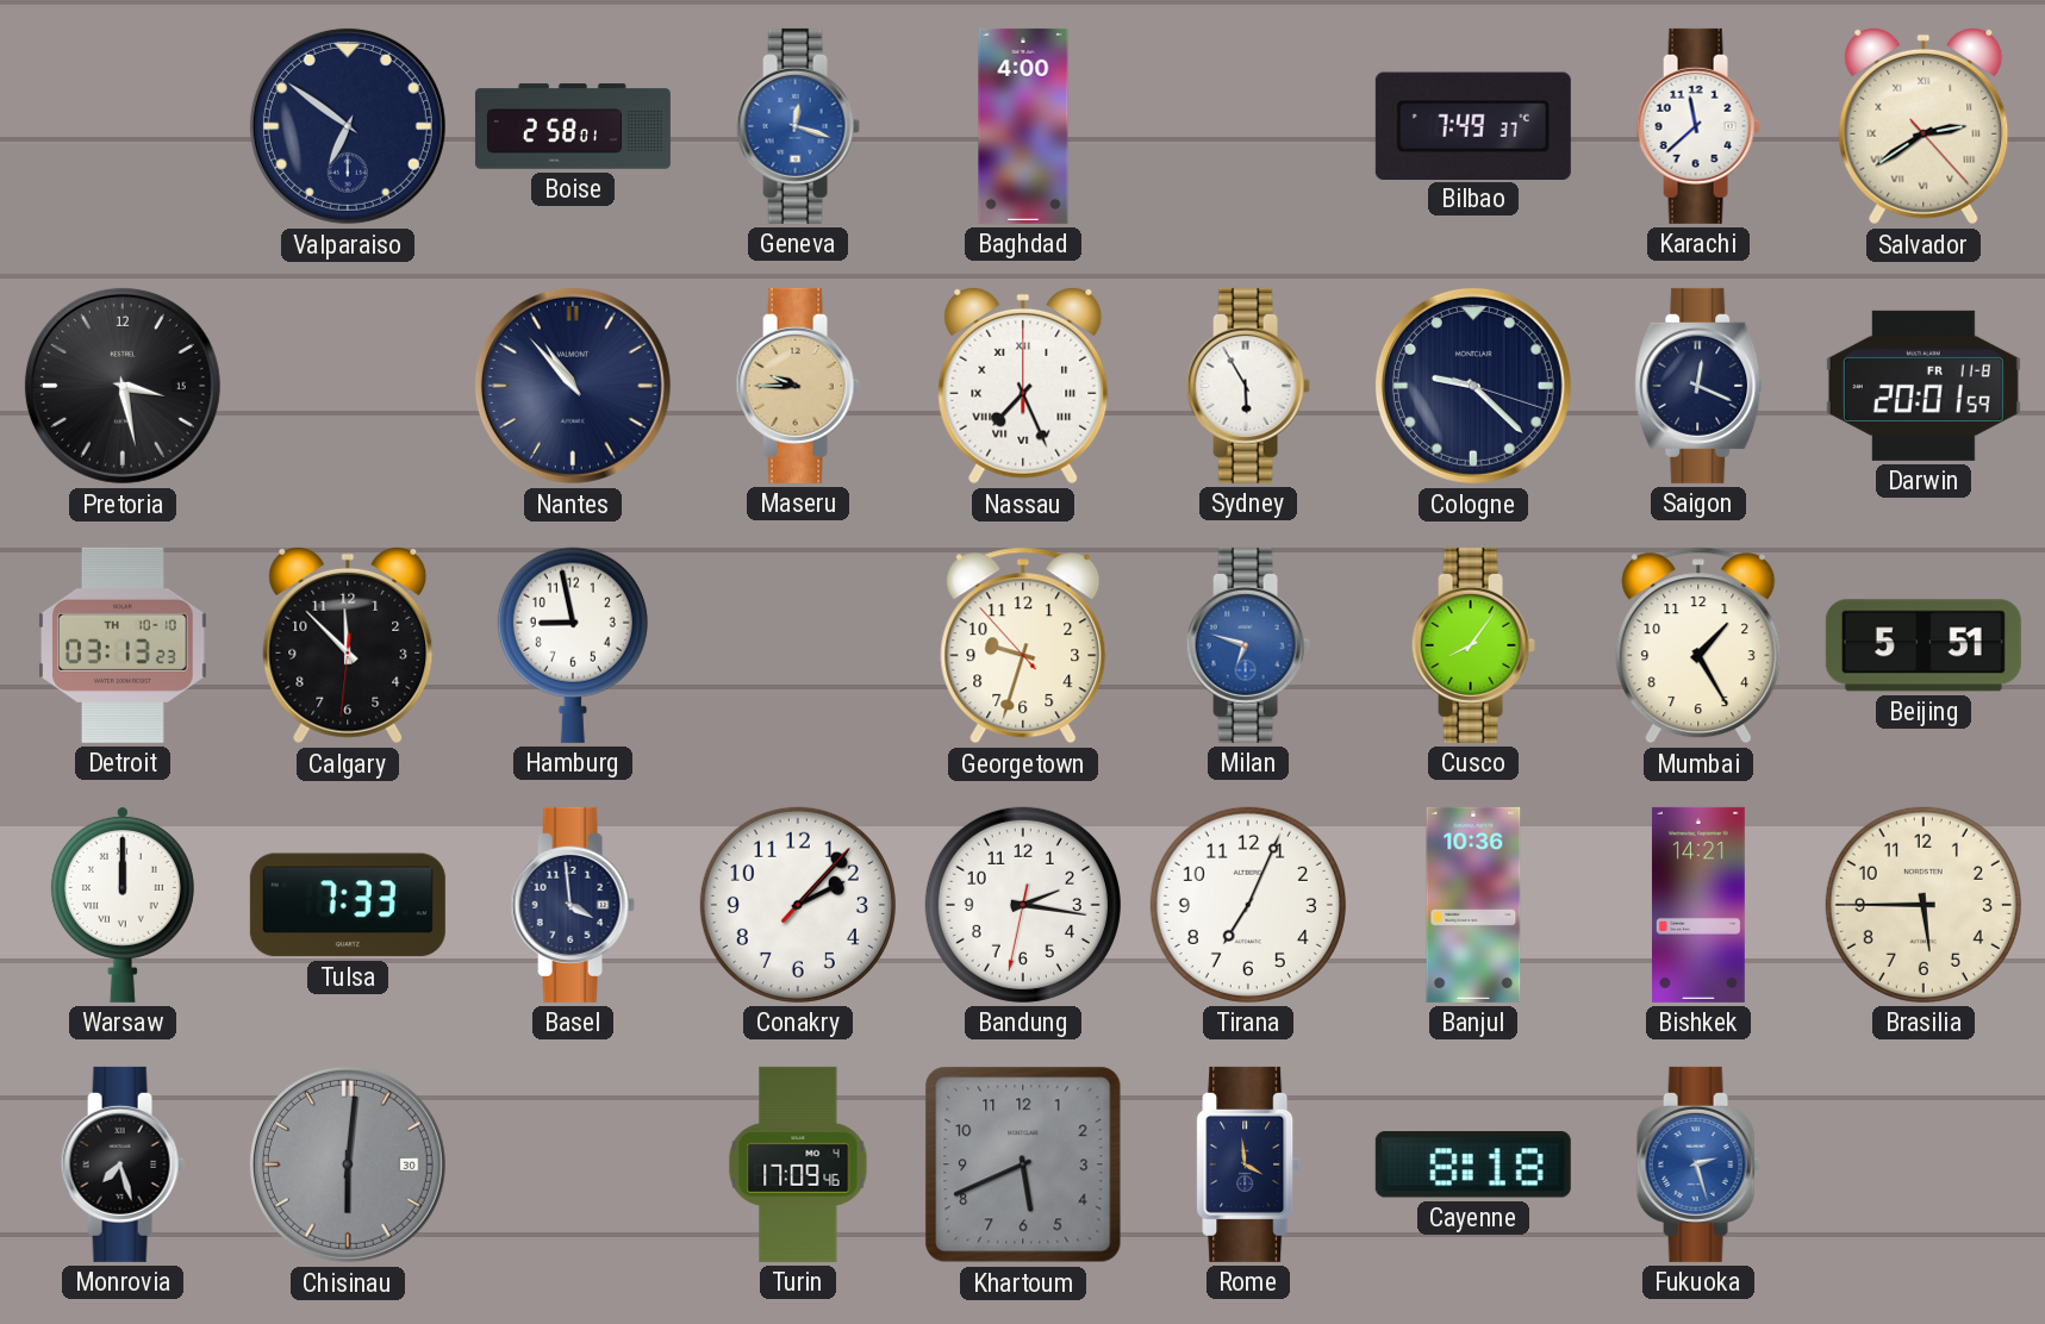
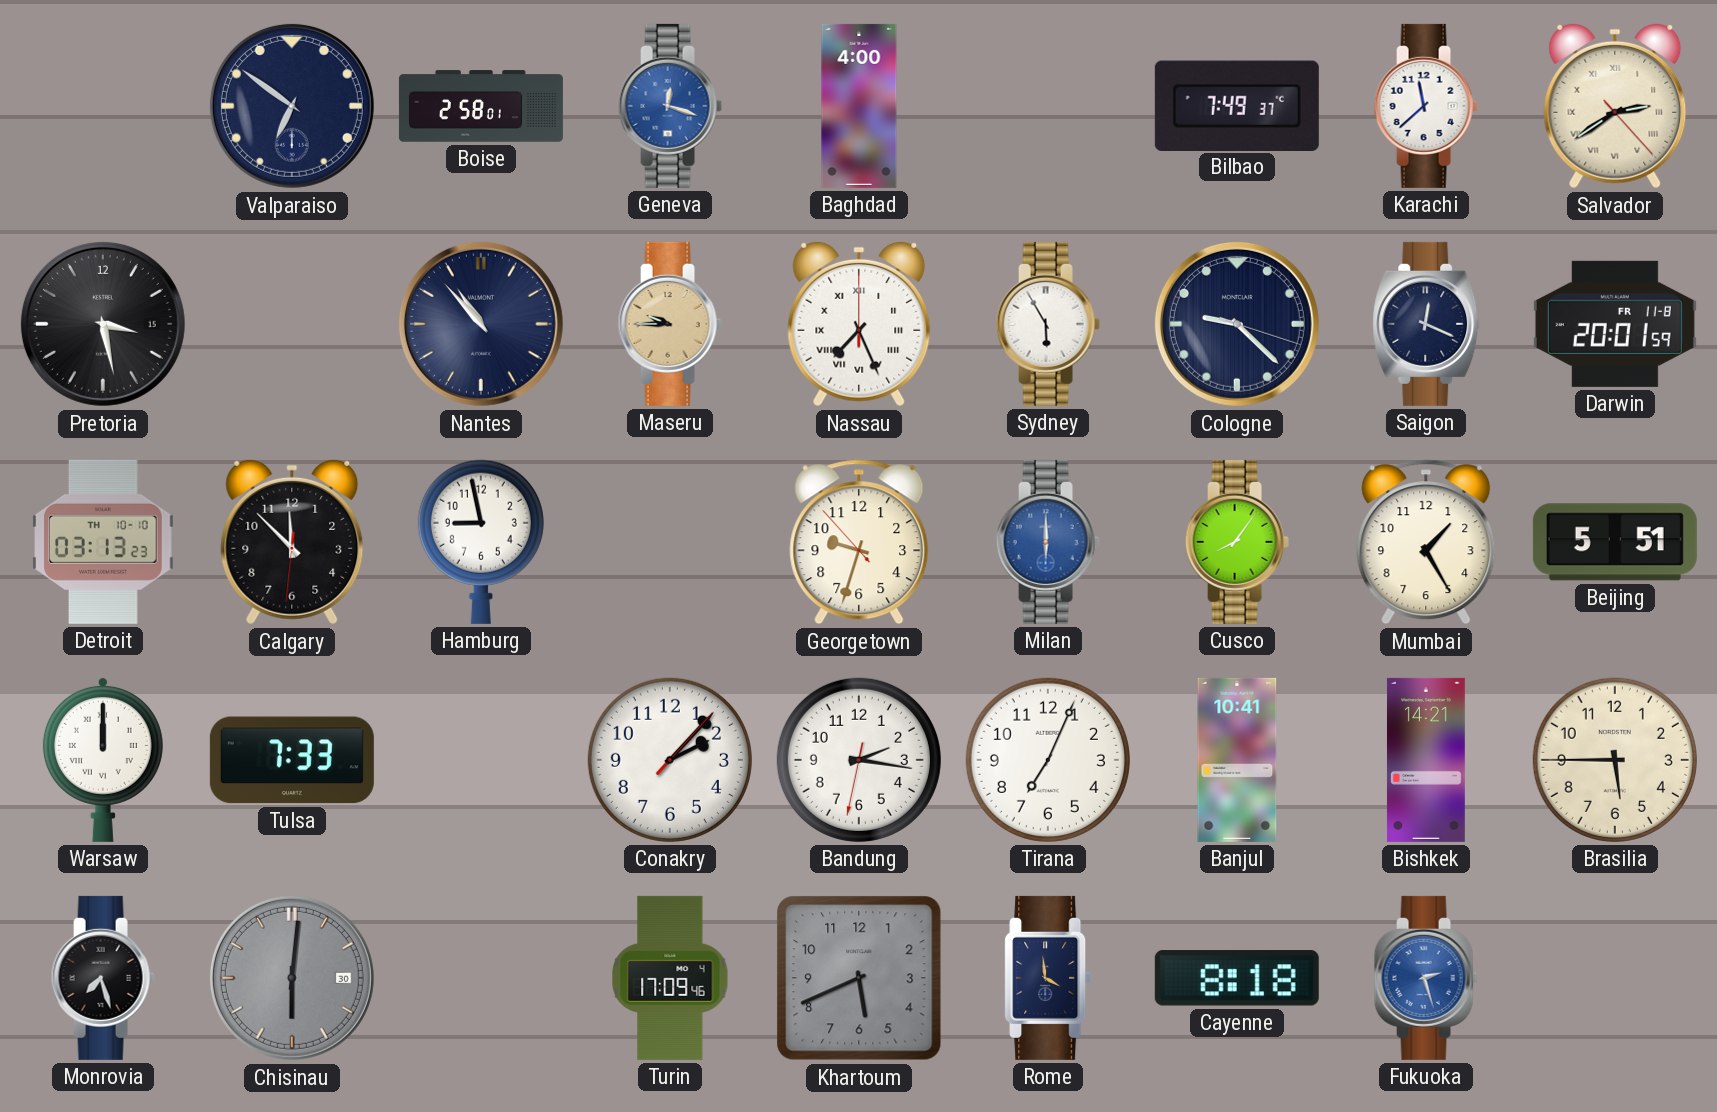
Milan: 6:48 -> 6:00 (1048, 542)
Basel: 3:59 -> none (573, 905)
Banjul: 10:36 -> 10:41 (1237, 760)
